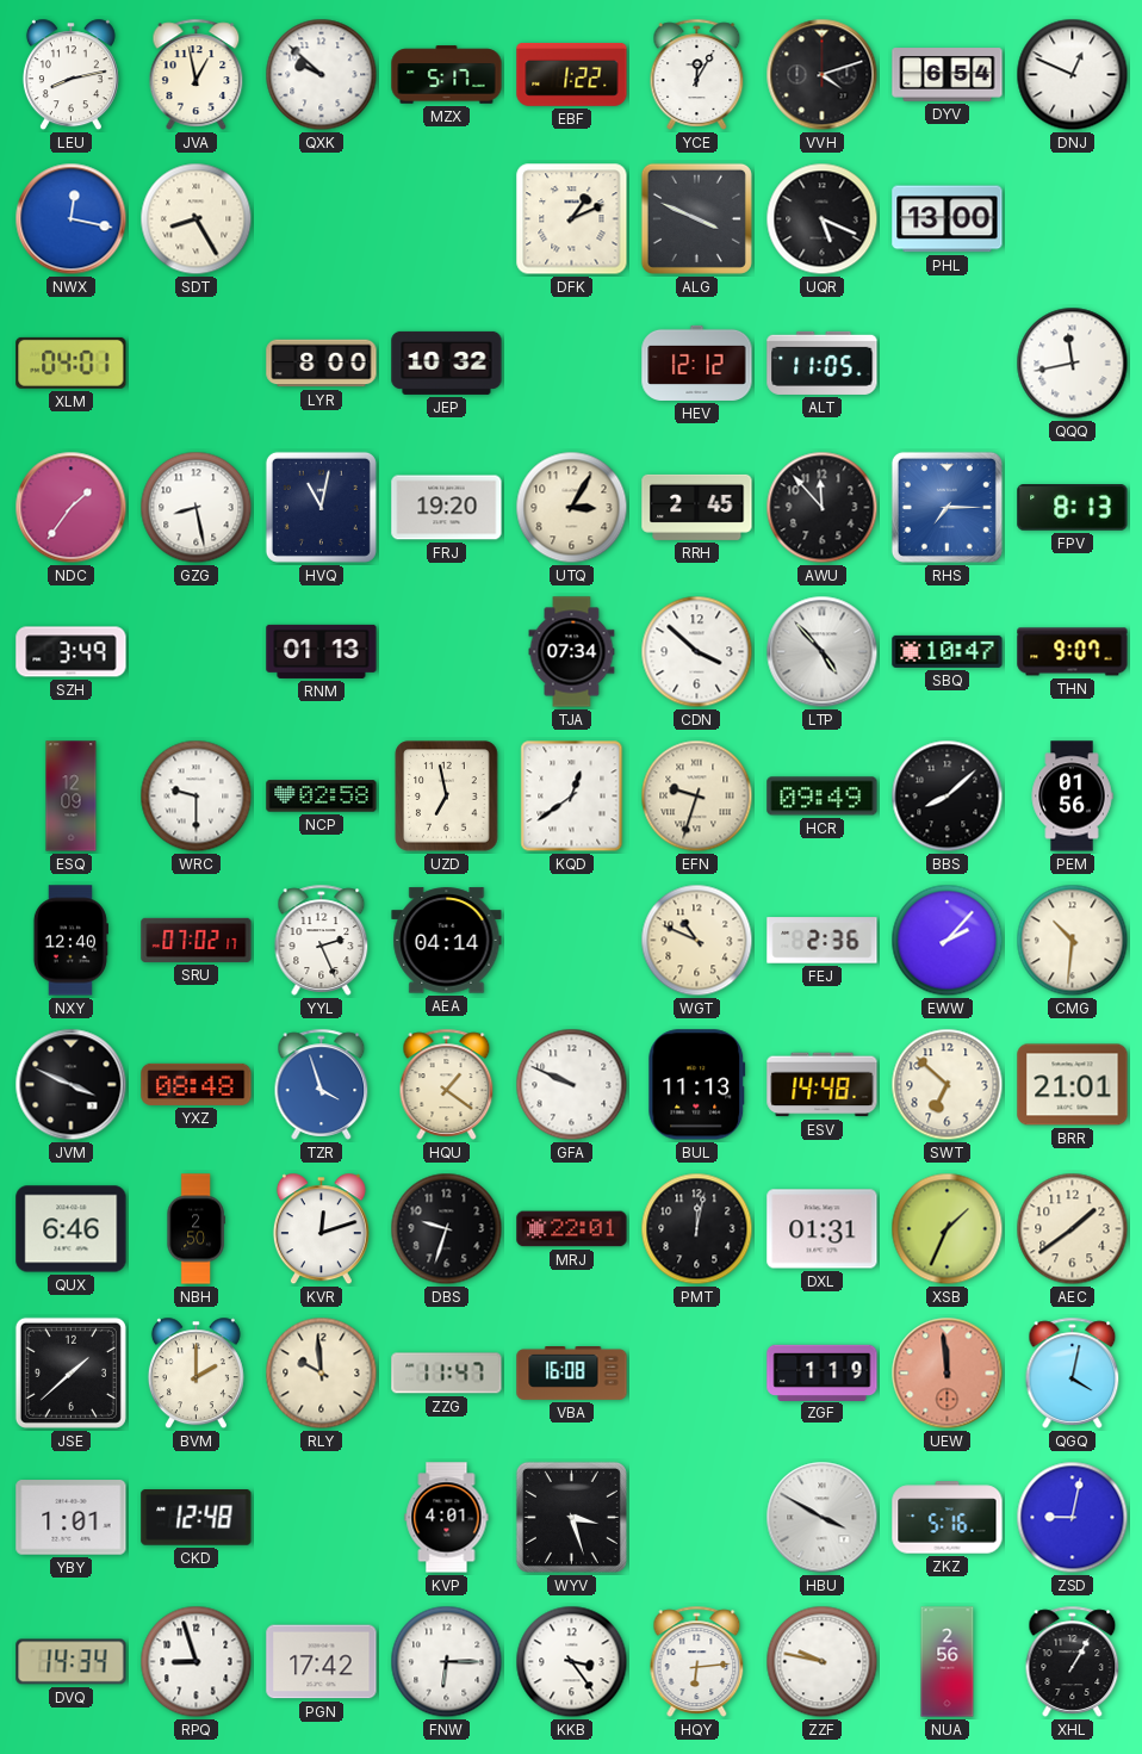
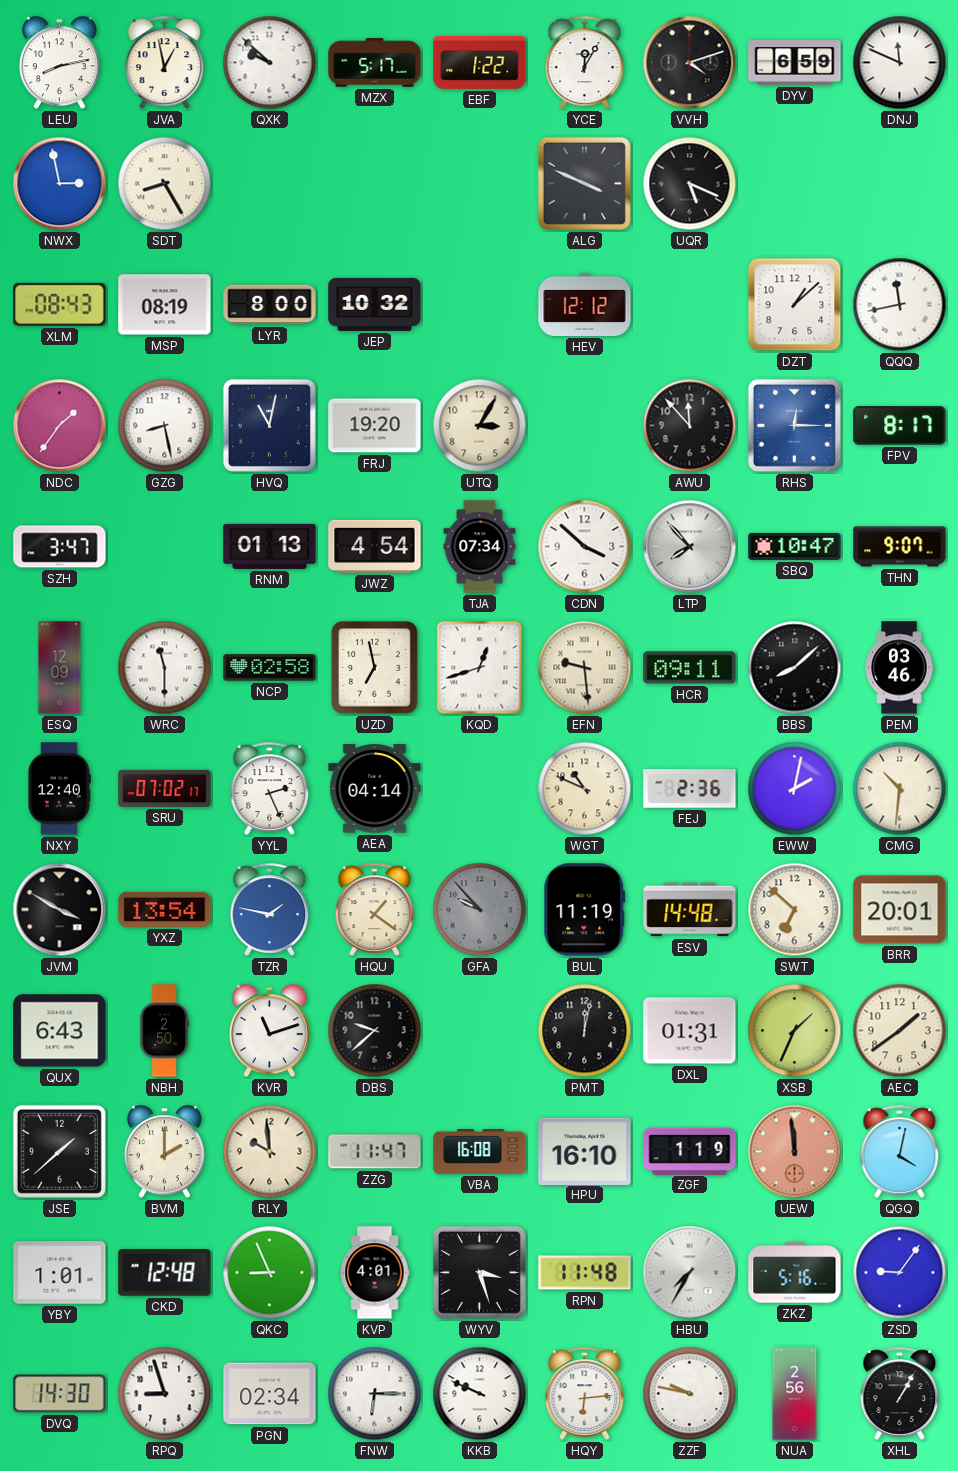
DYV: 6:54 -> 6:59 (795, 63)
DNJ: 12:49 -> 11:49 (900, 63)
NWX: 12:17 -> 2:58 (60, 184)
DFK: 1:11 -> none (572, 219)
PHL: 13:00 -> none (948, 219)
XLM: 04:01 -> 08:43 (60, 304)
MSP: none -> 08:19 (165, 305)
ALT: 11:05 -> none (823, 362)
DZT: none -> 1:08 (795, 305)
RRH: 2:45 -> none (697, 507)
RHS: 7:15 -> 12:15 (794, 425)
FPV: 8:13 -> 8:17 (900, 426)
SZH: 3:49 -> 3:47 (60, 547)
JWZ: none -> 4:54 (375, 546)
LTP: 4:53 -> 7:53 (690, 547)
WRC: 9:30 -> 11:30 (165, 668)
KQD: 12:39 -> 12:42 (480, 668)
EFN: 9:33 -> 9:29 (585, 668)
HCR: 09:49 -> 09:11 (690, 668)
PEM: 01:56 -> 03:46 (899, 668)
EWW: 2:07 -> 2:02 (795, 789)
JVM: 3:49 -> 3:50 (60, 910)
YXZ: 08:48 -> 13:54 (165, 909)
TZR: 3:57 -> 1:47 (270, 909)
GFA: 9:49 -> 9:53 (480, 910)
GFA dial: white -> grey (480, 910)
BUL: 11:13 -> 11:19 (585, 910)
BRR: 21:01 -> 20:01 (900, 910)
QUX: 6:46 -> 6:43 (60, 1031)
KVR: 12:12 -> 11:12 (269, 1031)
DBS: 9:33 -> 9:38 (375, 1031)
MRJ: 22:01 -> none (572, 1229)
HPU: none -> 16:10 (585, 1151)
QKC: none -> 8:56 (270, 1273)
RPN: none -> 11:48 (585, 1273)
HBU: 3:50 -> 7:35 (690, 1273)
ZSD: 9:02 -> 9:06 (900, 1273)
DVQ: 14:34 -> 14:30 (60, 1394)
PGN: 17:42 -> 02:34 (270, 1394)
KKB: 3:24 -> 9:49 (480, 1394)
